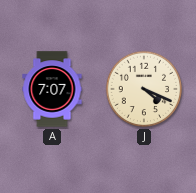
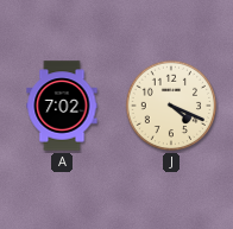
A: 7:07 -> 7:02 (62, 106)
